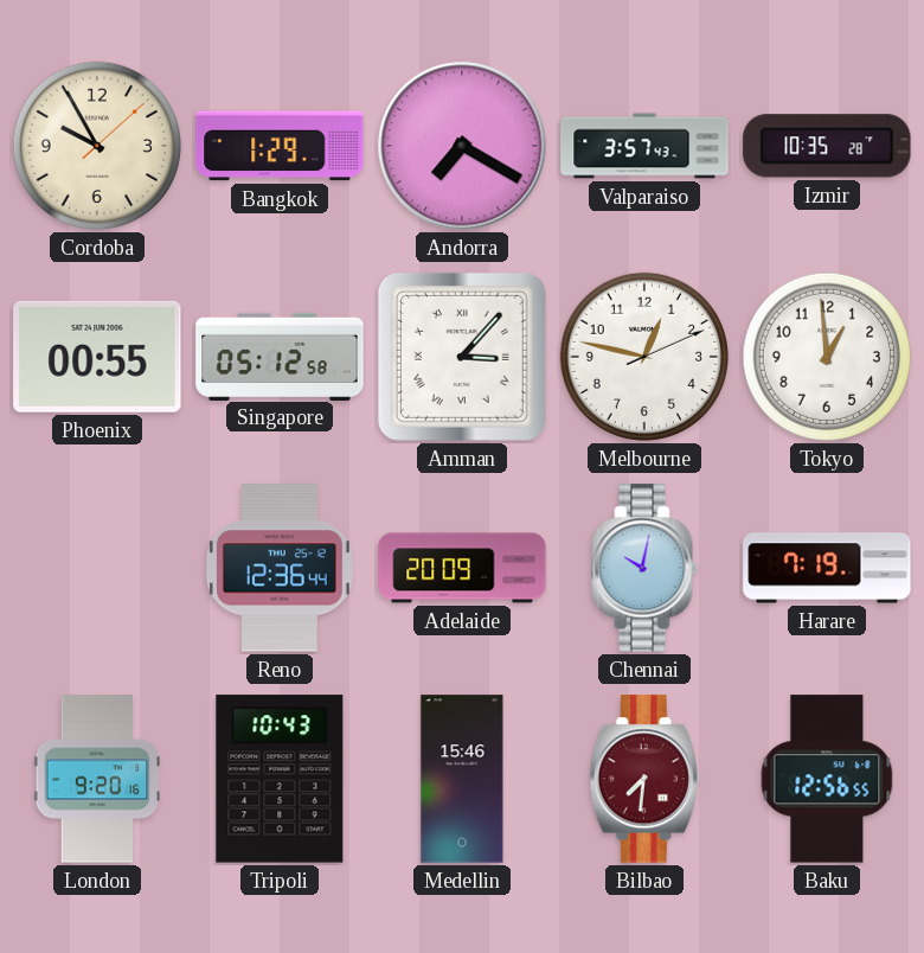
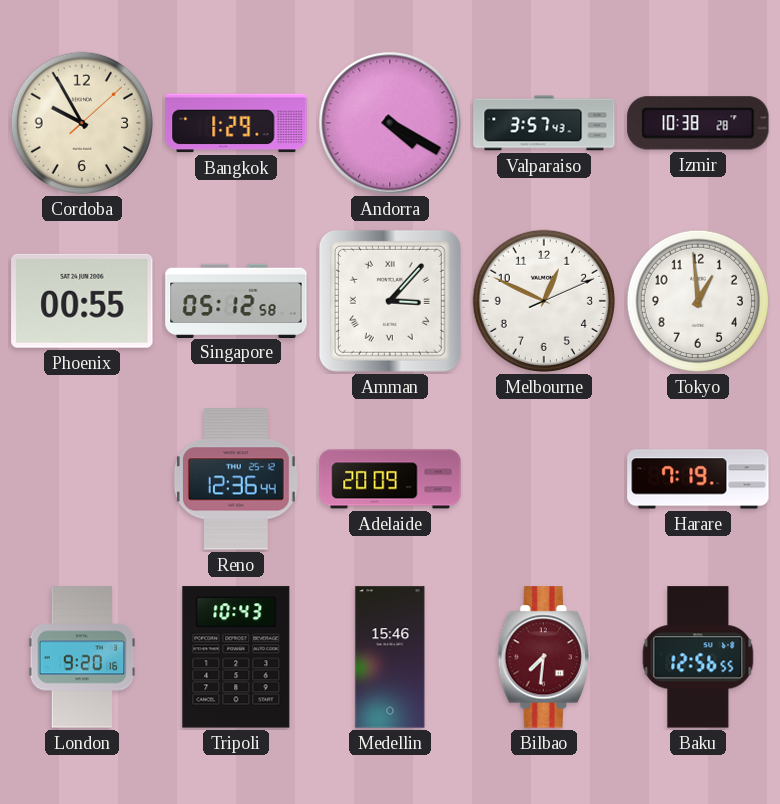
Andorra: 7:20 -> 4:20 (390, 123)
Izmir: 10:35 -> 10:38 (698, 123)
Melbourne: 12:47 -> 12:49 (544, 301)
Chennai: 10:02 -> none (644, 568)
